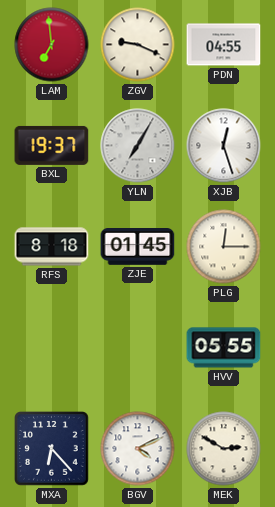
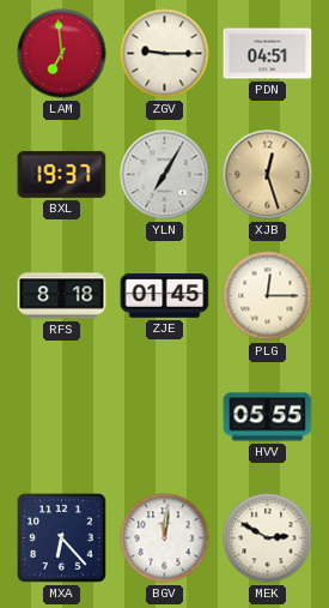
ZGV: 9:19 -> 9:15 (165, 54)
PDN: 04:55 -> 04:51 (268, 54)
XJB dial: white -> champagne (268, 175)
BGV: 4:11 -> 12:01 (165, 538)
